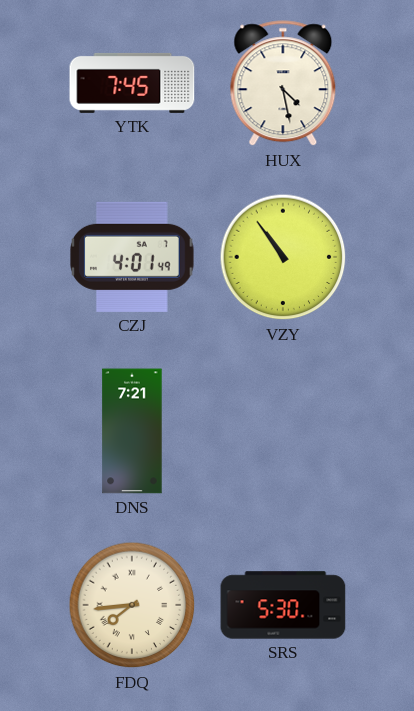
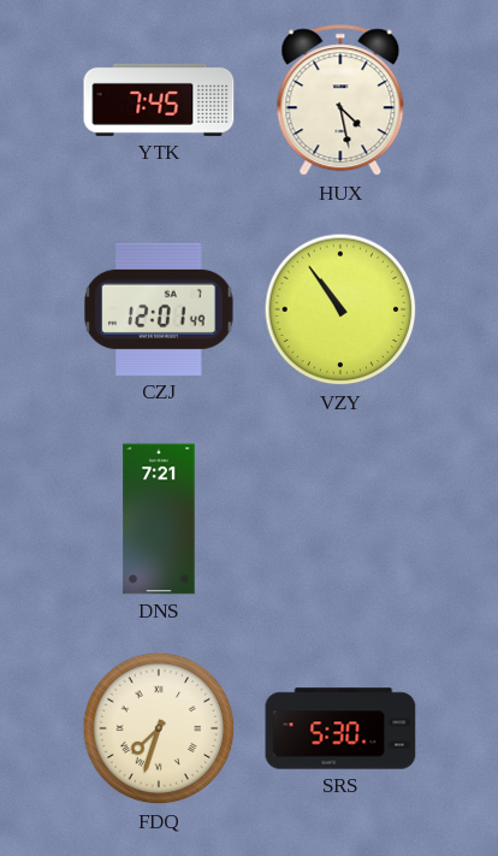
CZJ: 4:01 -> 12:01 (159, 309)
FDQ: 7:44 -> 7:33 (159, 728)
